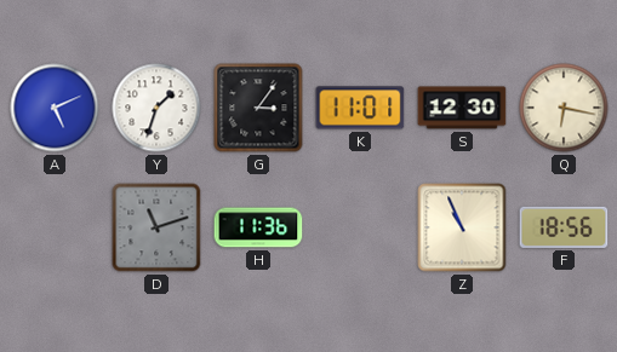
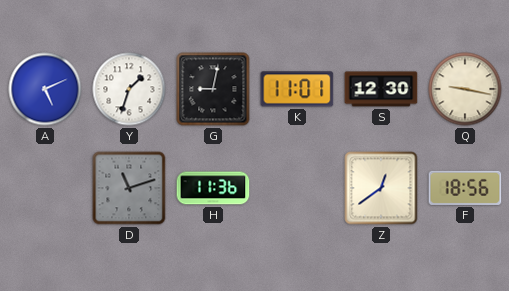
G: 3:06 -> 9:02 (213, 89)
Q: 6:17 -> 9:17 (465, 89)
Z: 10:56 -> 12:39 (381, 188)
